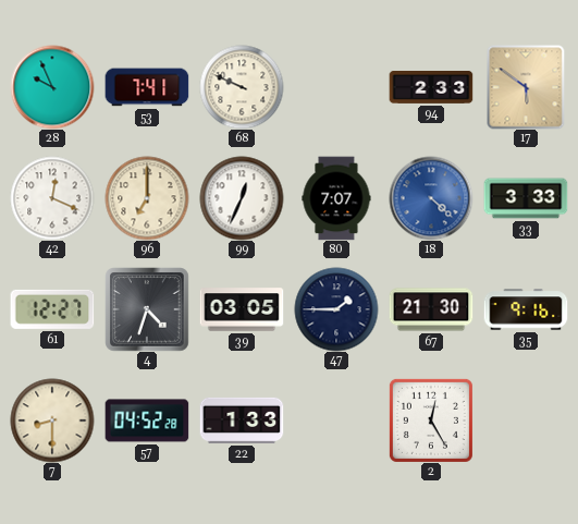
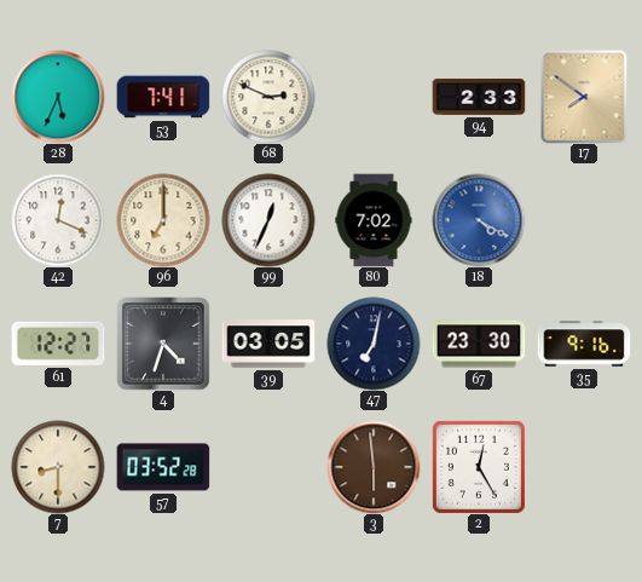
28: 9:56 -> 5:34 (58, 97)
68: 9:49 -> 2:49 (268, 97)
17: 5:51 -> 7:51 (584, 97)
80: 7:07 -> 7:02 (374, 220)
18: 4:22 -> 4:20 (479, 220)
33: 3:33 -> none (526, 198)
47: 1:45 -> 7:02 (374, 344)
67: 21:30 -> 23:30 (479, 344)
57: 04:52 -> 03:52 (163, 467)
22: 1:33 -> none (242, 421)
3: none -> 5:59 (374, 467)
